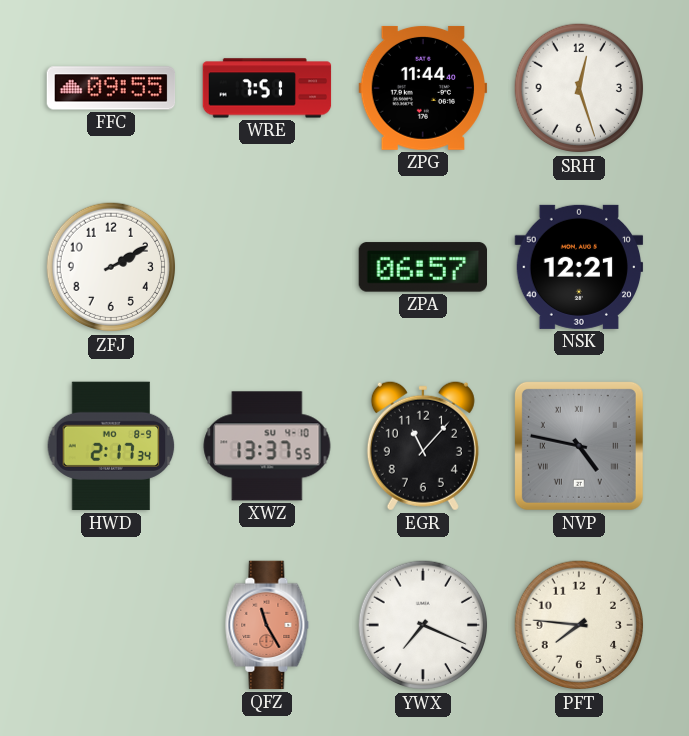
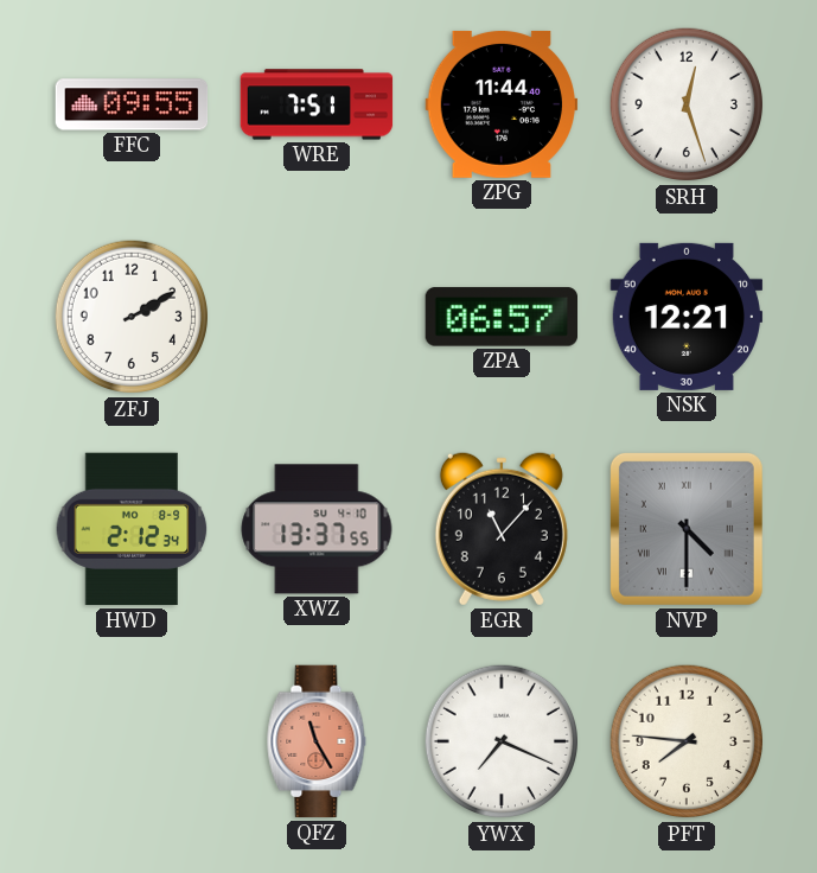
HWD: 2:17 -> 2:12 (132, 529)
NVP: 4:47 -> 4:30 (687, 529)
